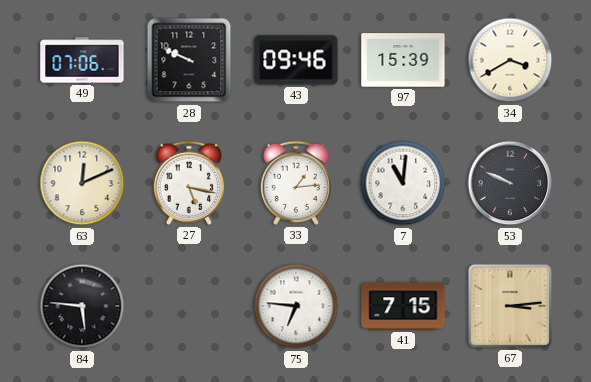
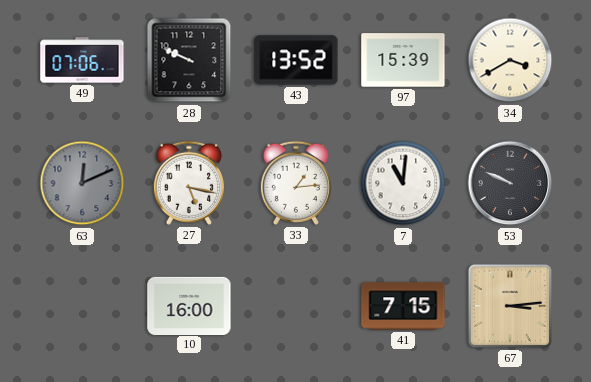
43: 09:46 -> 13:52 (296, 60)
63 dial: cream -> grey (82, 183)
84: 5:46 -> none (82, 306)
10: none -> 16:00 (189, 305)
75: 6:46 -> none (296, 306)
